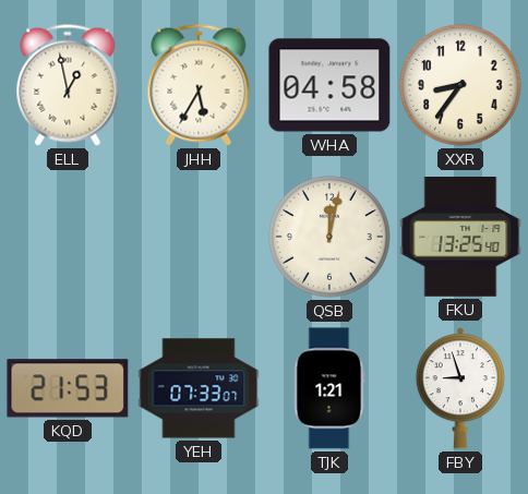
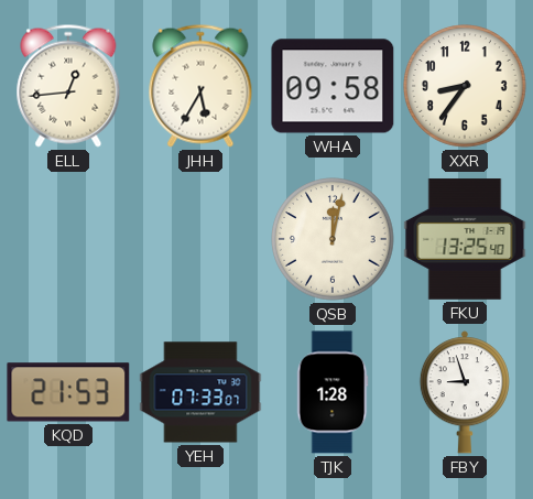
ELL: 12:58 -> 12:44 (68, 86)
WHA: 04:58 -> 09:58 (333, 86)
TJK: 1:21 -> 1:28 (333, 392)
